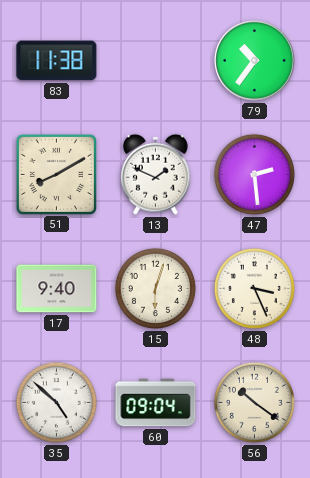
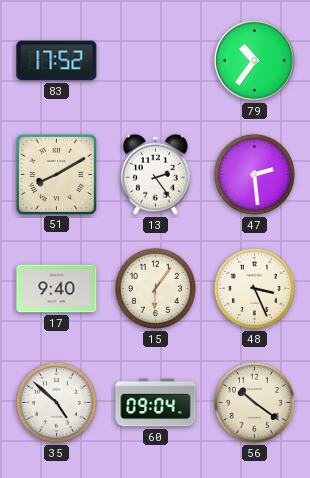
83: 11:38 -> 17:52 (57, 61)
13: 1:49 -> 2:24 (155, 174)
15: 6:03 -> 6:06 (155, 288)
